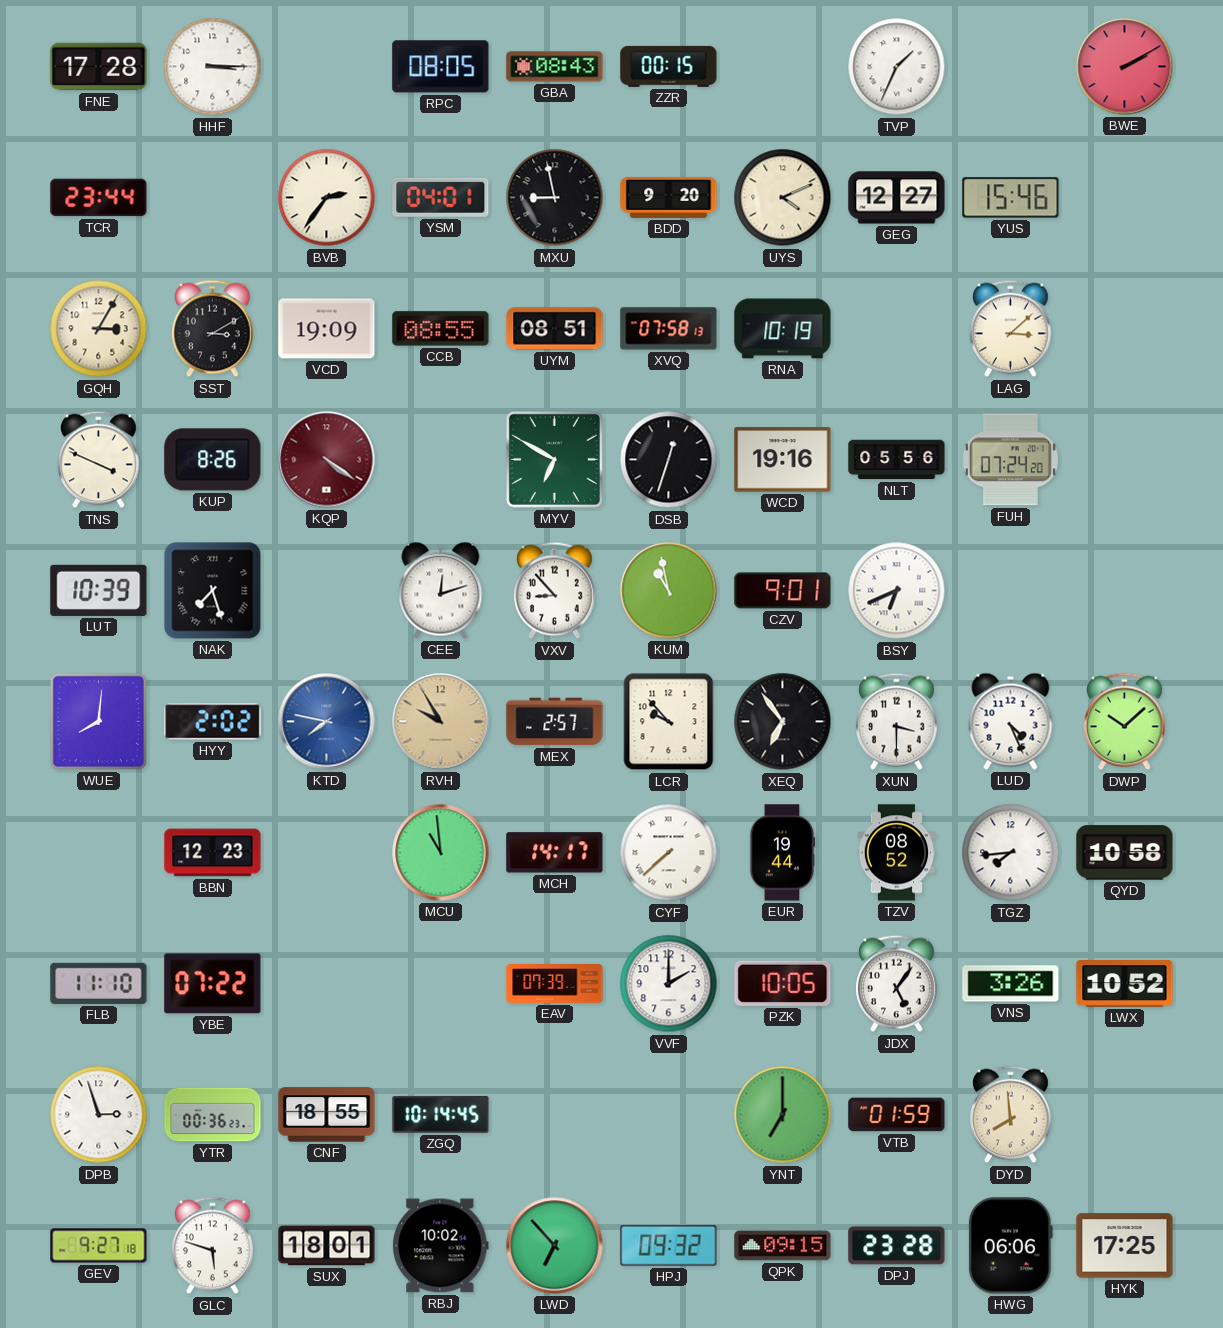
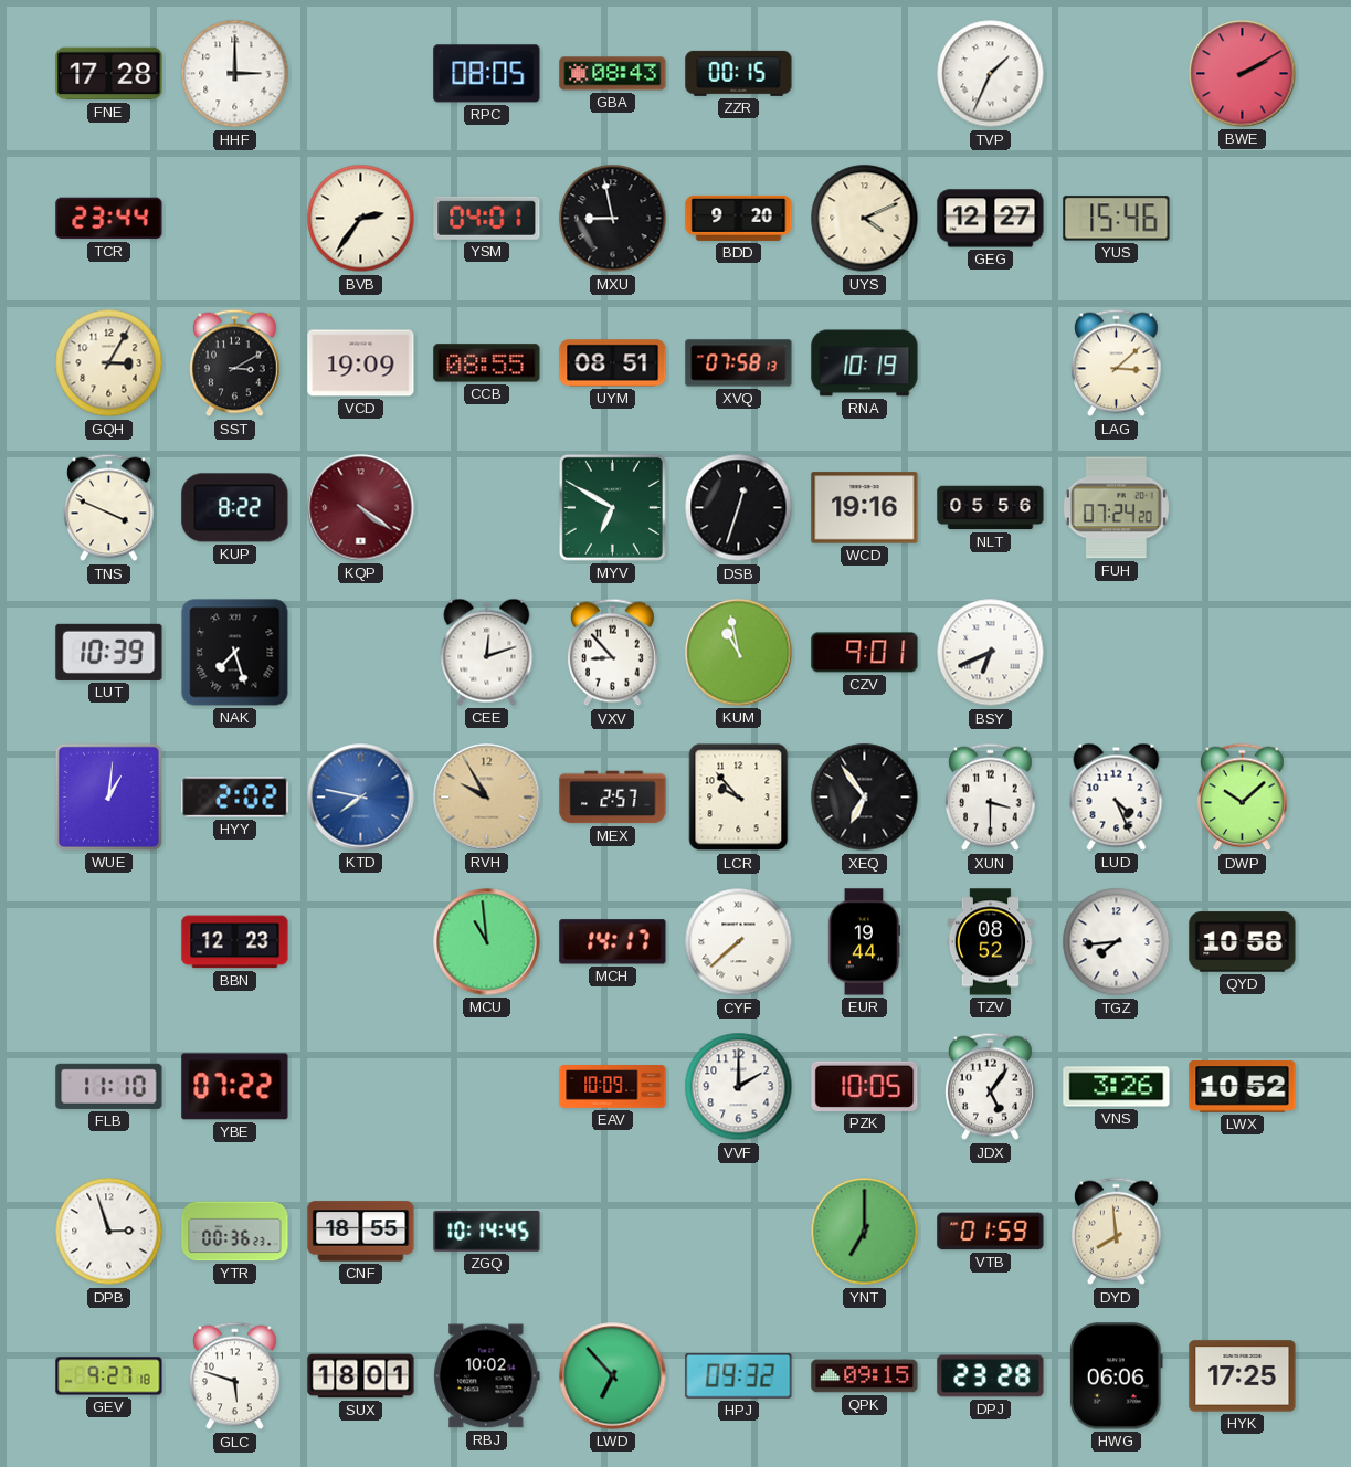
HHF: 3:15 -> 3:00 (235, 74)
KUP: 8:26 -> 8:22 (235, 508)
WUE: 8:01 -> 1:01 (108, 796)
EAV: 07:39 -> 10:09 (613, 1087)
